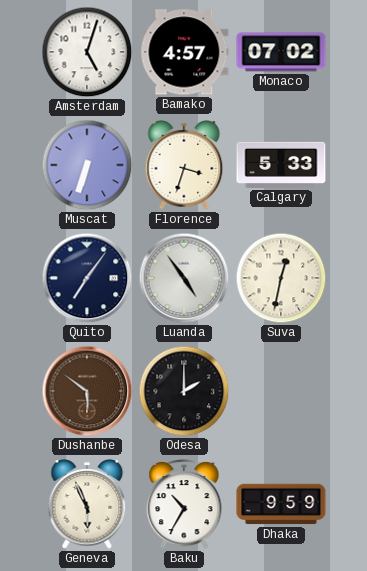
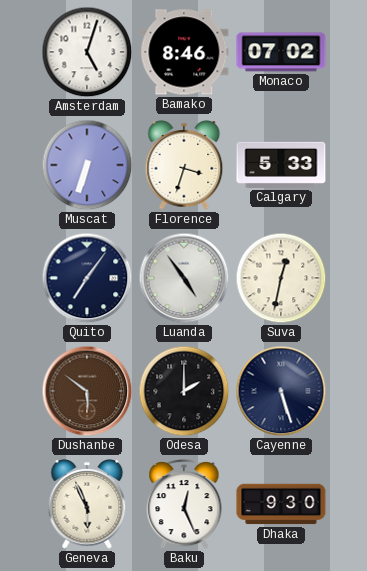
Bamako: 4:57 -> 8:46 (184, 52)
Cayenne: none -> 5:27 (281, 391)
Baku: 10:35 -> 12:26 (184, 505)
Dhaka: 9:59 -> 9:30 (281, 504)
